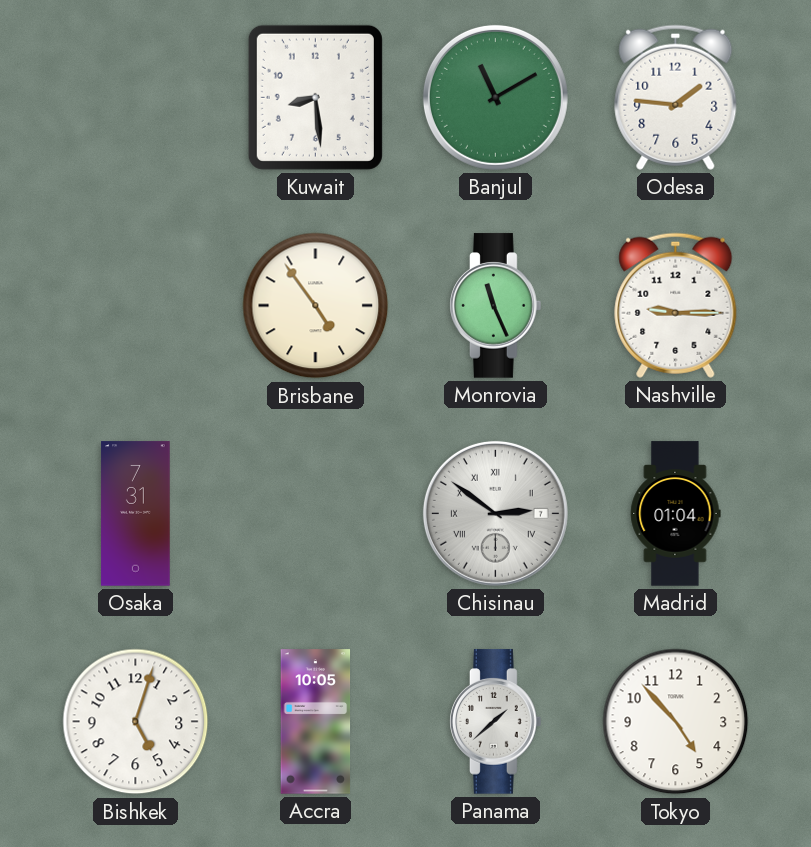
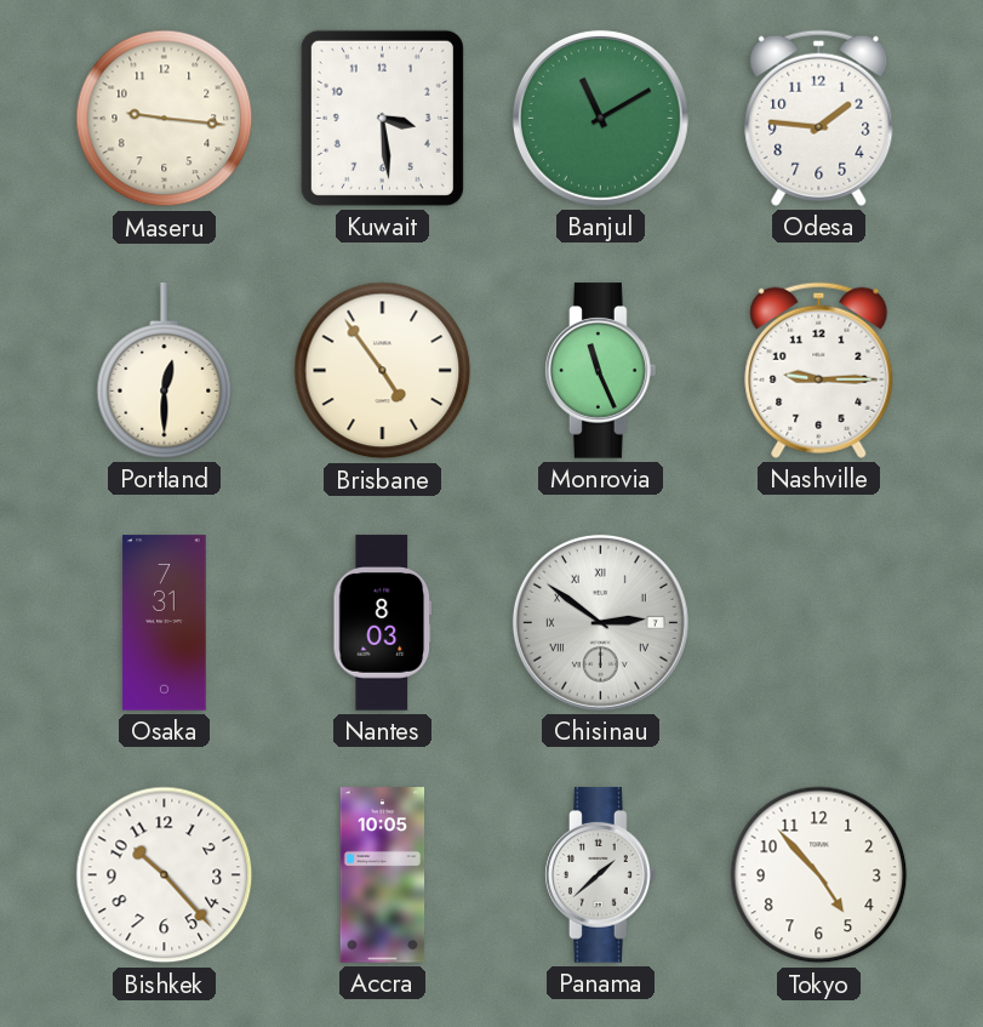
Maseru: none -> 9:16 (165, 119)
Kuwait: 8:29 -> 3:29 (382, 118)
Portland: none -> 12:30 (165, 371)
Nantes: none -> 8:03 (382, 623)
Madrid: 01:04 -> none (676, 514)
Bishkek: 5:03 -> 10:23 (165, 875)
